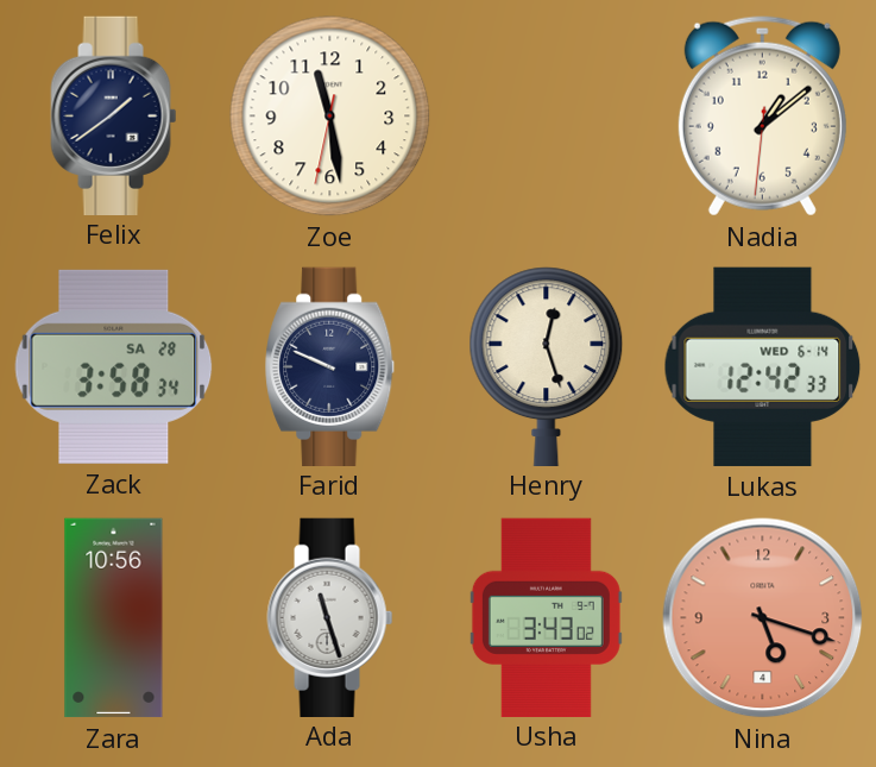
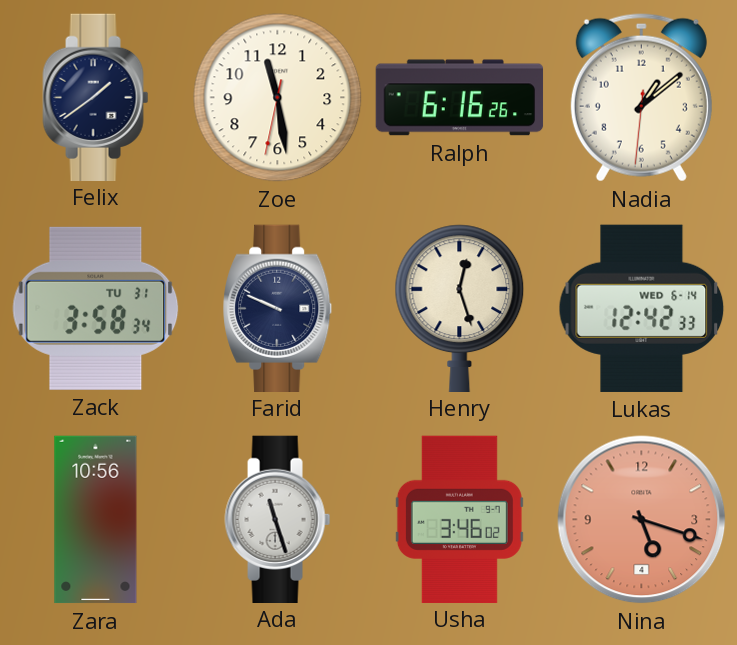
Ralph: none -> 6:16 (460, 98)
Zack date: SA 28 -> TU 31 (96, 308)
Usha: 3:43 -> 3:46 (459, 519)
